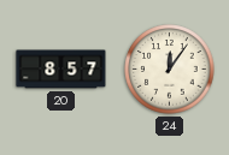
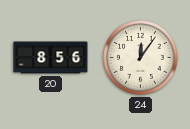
20: 8:57 -> 8:56 (51, 58)
